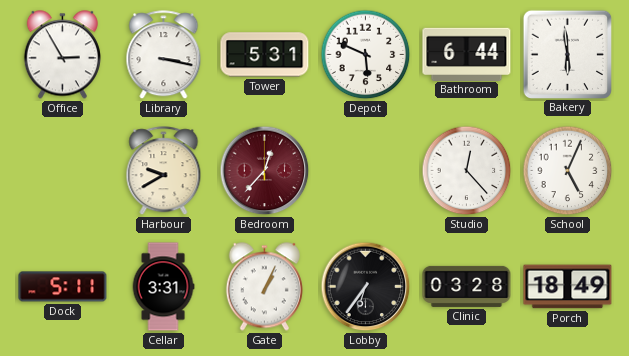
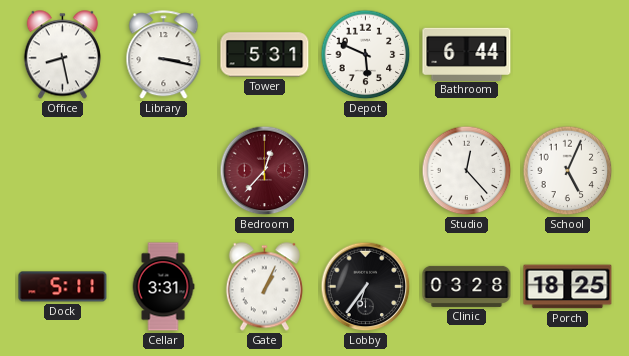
Office: 2:55 -> 8:28 (62, 55)
Bakery: 5:59 -> none (567, 54)
Harbour: 9:40 -> none (164, 171)
Porch: 18:49 -> 18:25 (568, 287)
